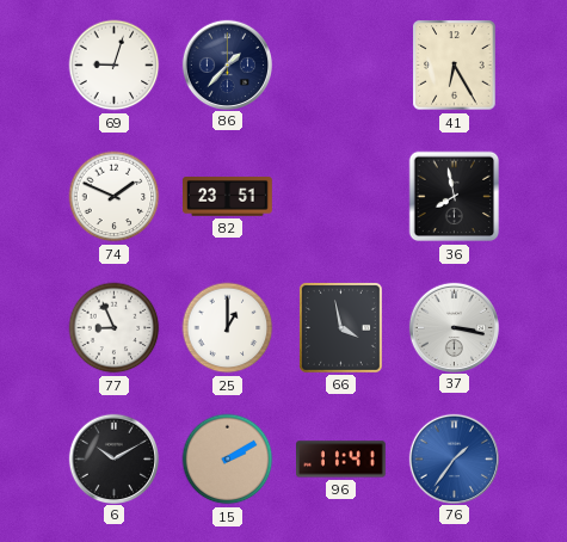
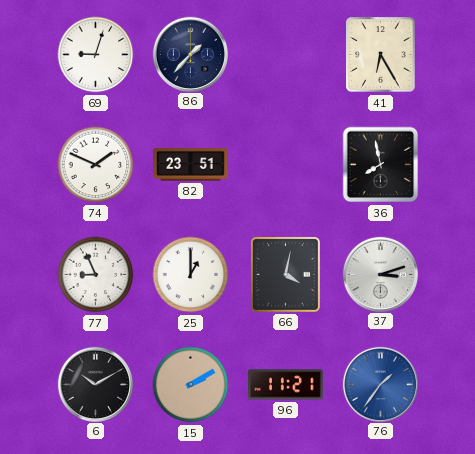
66: 3:58 -> 4:02 (285, 274)
37: 3:17 -> 3:12 (380, 274)
96: 11:41 -> 11:21 (286, 385)
